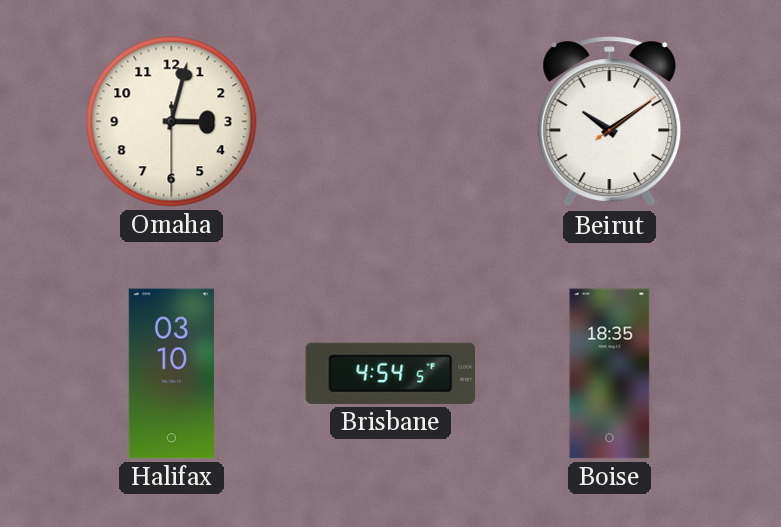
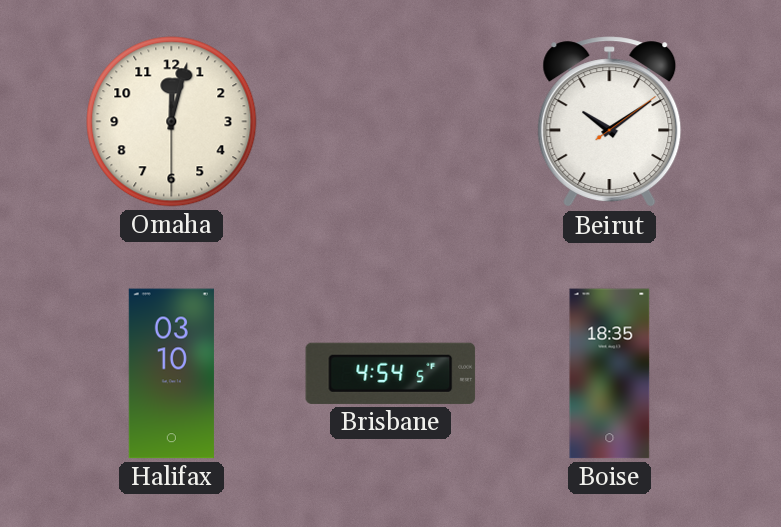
Omaha: 3:02 -> 12:02 (172, 122)
